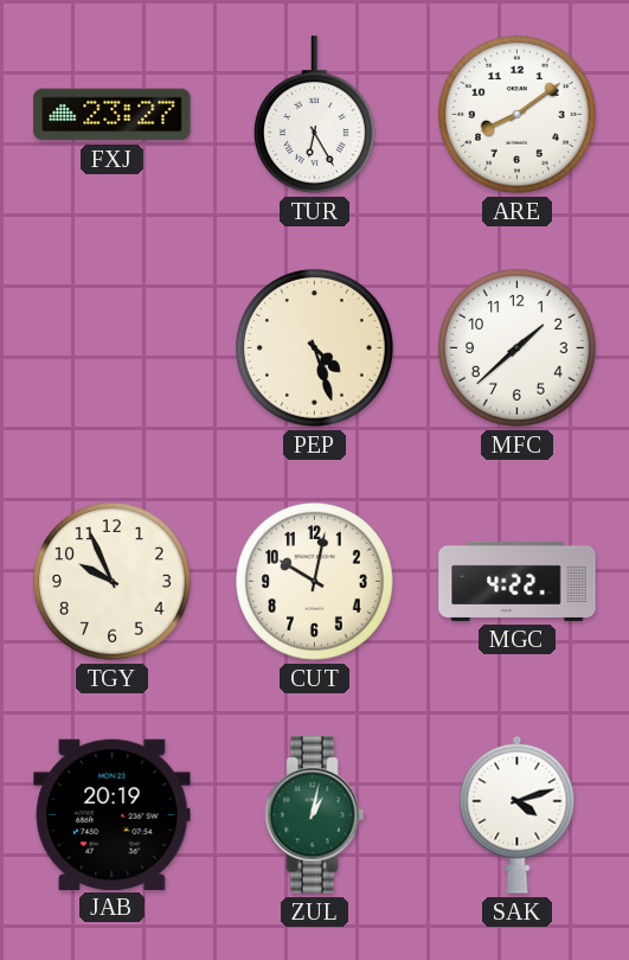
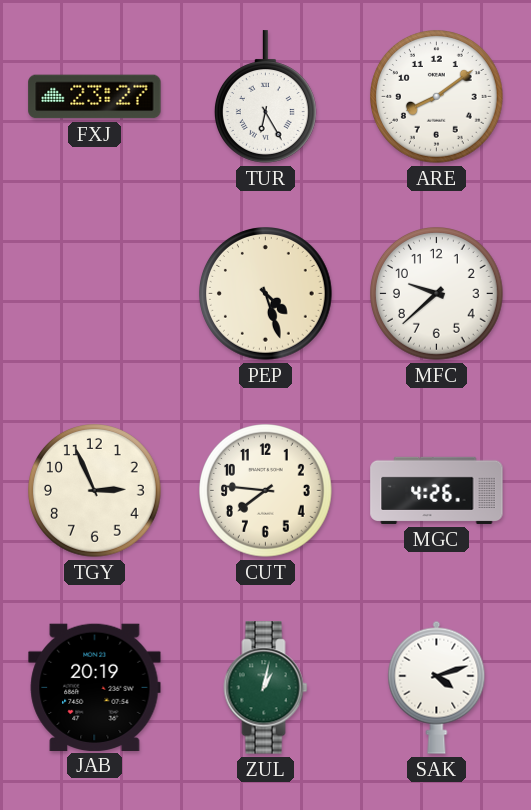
MFC: 1:38 -> 9:38 (437, 294)
TGY: 9:56 -> 2:56 (95, 491)
CUT: 10:02 -> 7:46 (266, 491)
MGC: 4:22 -> 4:26 (437, 490)
